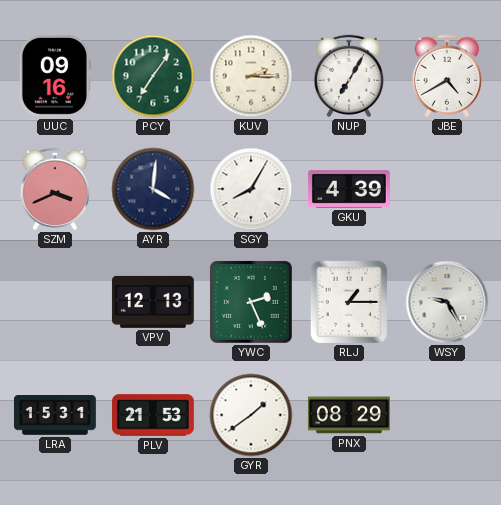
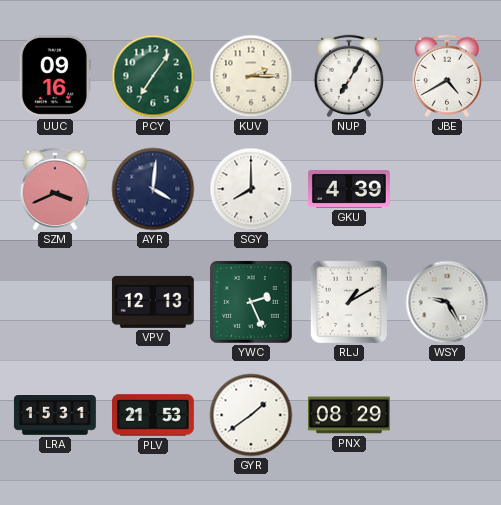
SGY: 8:05 -> 8:00 (251, 189)
RLJ: 1:15 -> 1:10 (349, 302)
